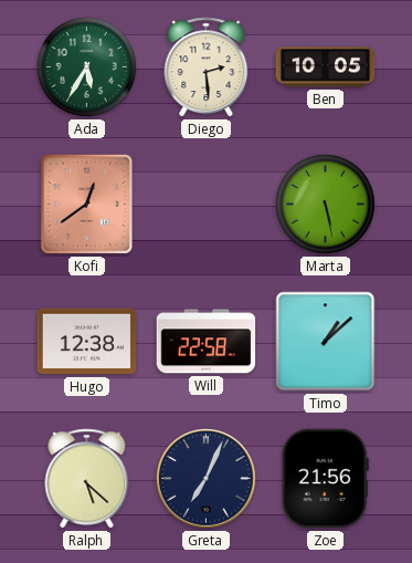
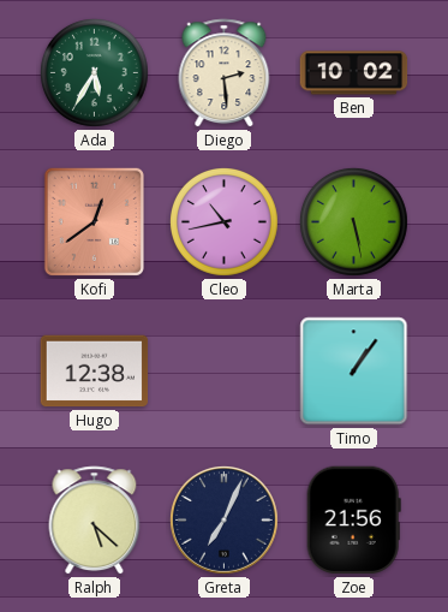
Ben: 10:05 -> 10:02 (354, 73)
Cleo: none -> 10:43 (223, 221)
Will: 22:58 -> none (207, 342)
Timo: 1:08 -> 1:06 (354, 372)
